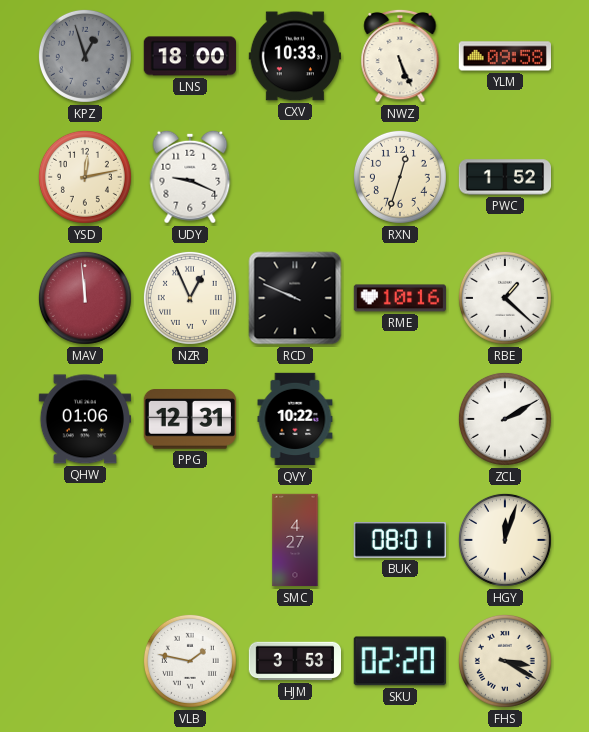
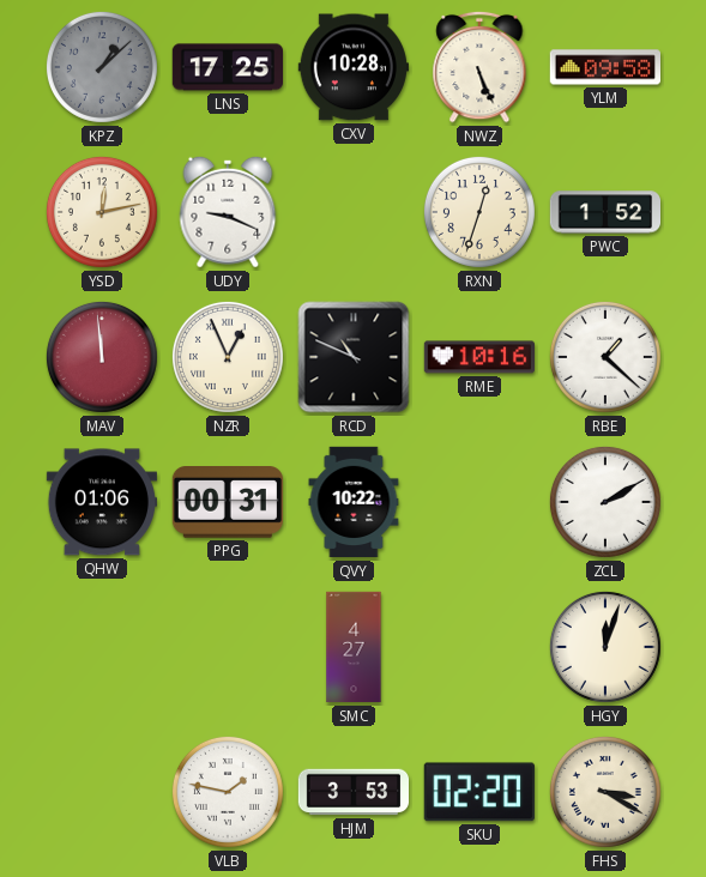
KPZ: 12:57 -> 1:08 (102, 67)
LNS: 18:00 -> 17:25 (227, 67)
CXV: 10:33 -> 10:28 (352, 67)
RCD: 9:49 -> 10:49 (354, 357)
PPG: 12:31 -> 00:31 (228, 503)
BUK: 08:01 -> none (400, 541)
